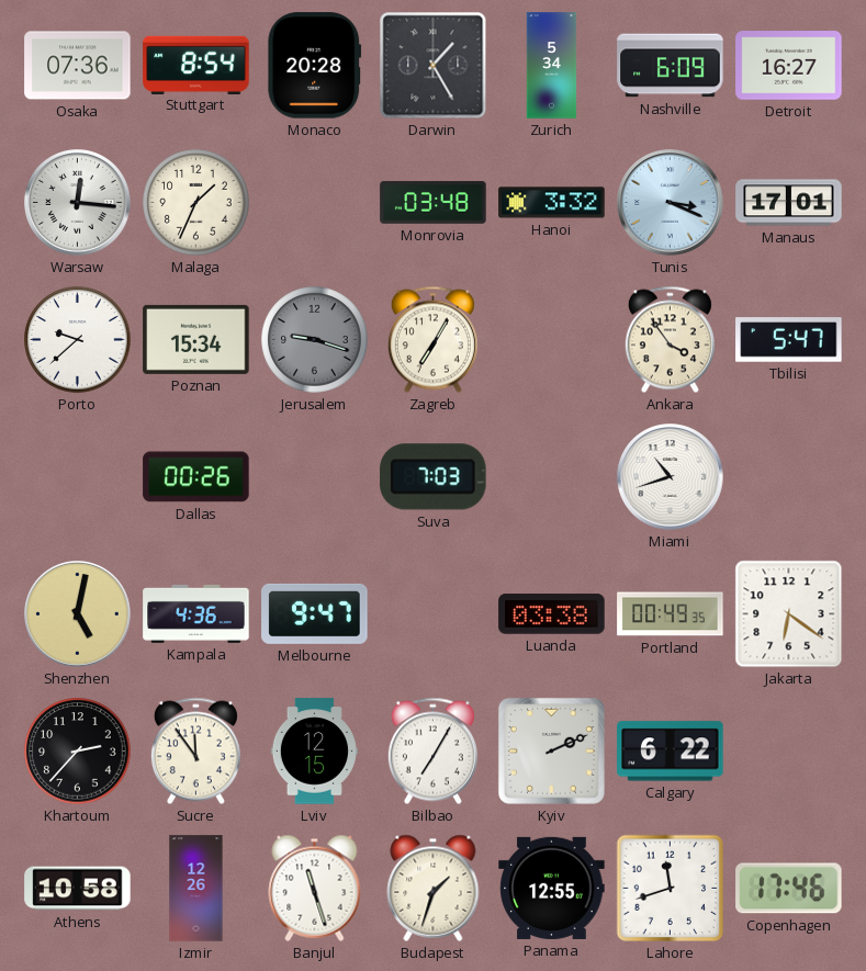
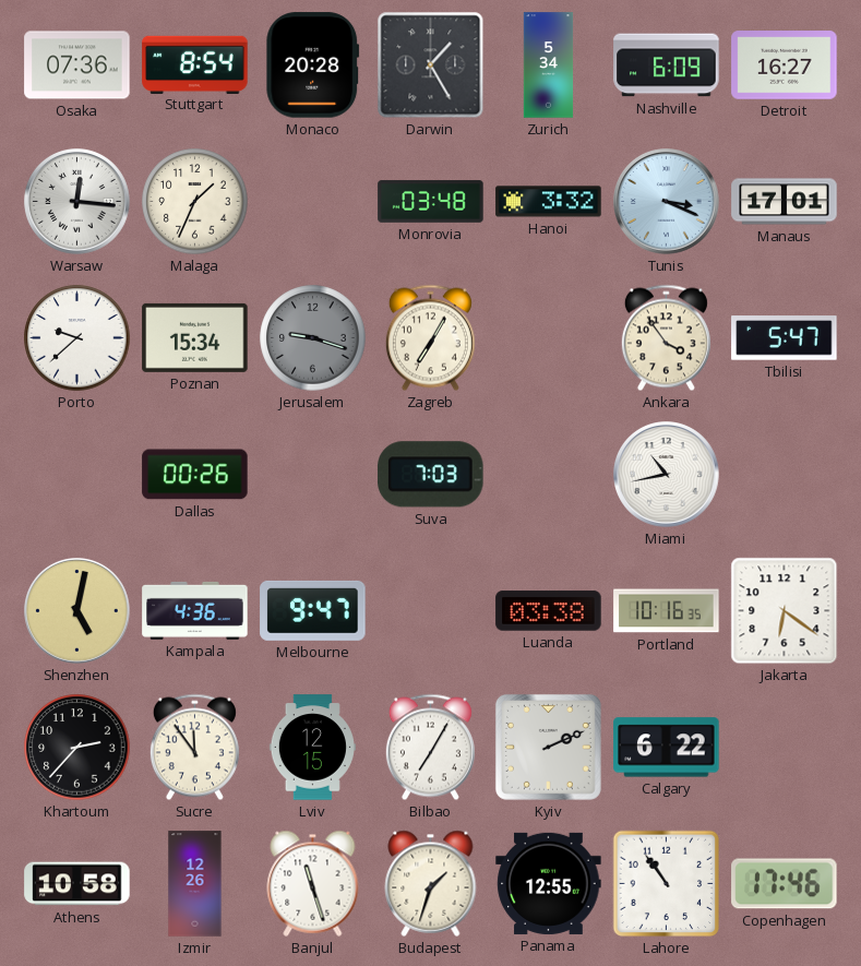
Miami: 10:42 -> 10:43 (667, 475)
Portland: 00:49 -> 10:16 (667, 611)
Lahore: 11:42 -> 10:54 (667, 884)
